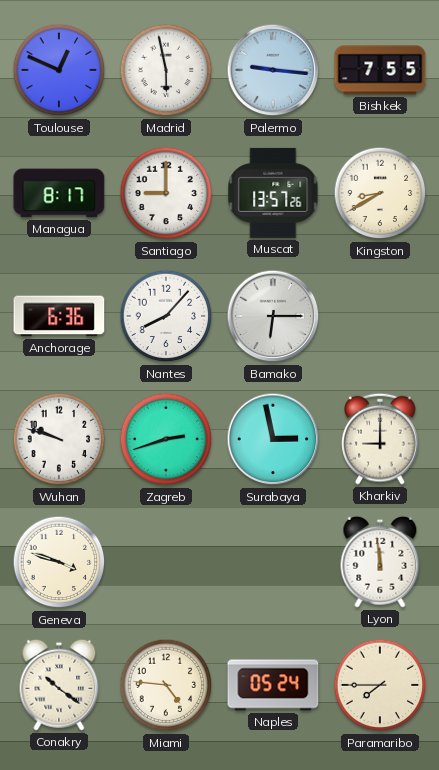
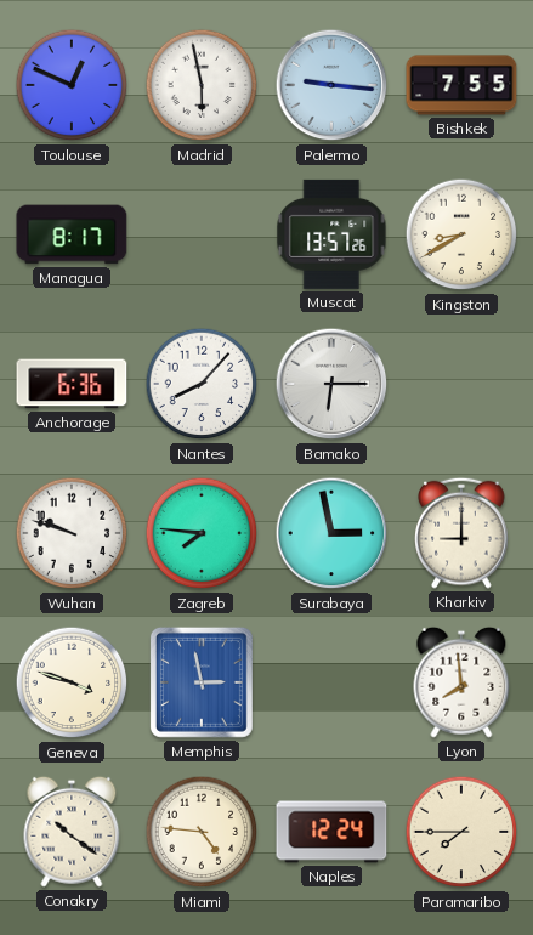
Santiago: 9:00 -> none (166, 193)
Zagreb: 2:42 -> 7:46 (202, 533)
Memphis: none -> 2:58 (202, 682)
Lyon: 11:59 -> 7:59 (461, 682)
Naples: 05:24 -> 12:24 (331, 832)
